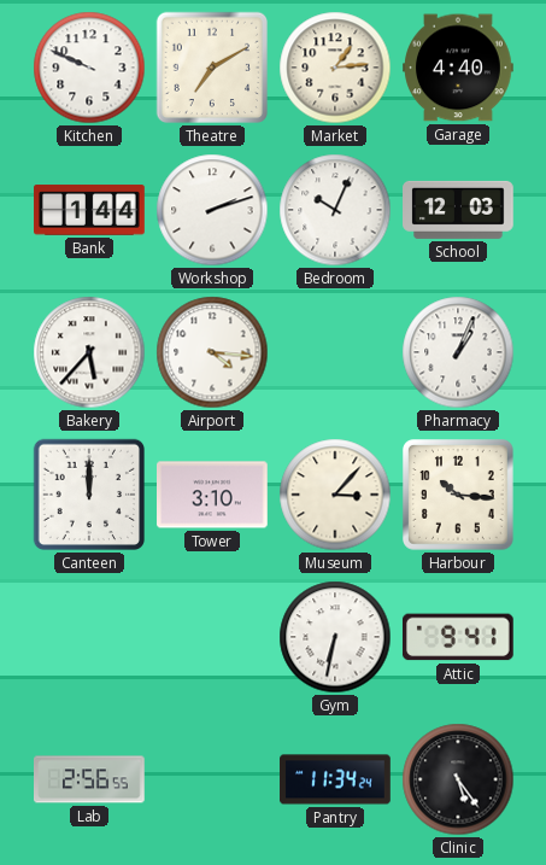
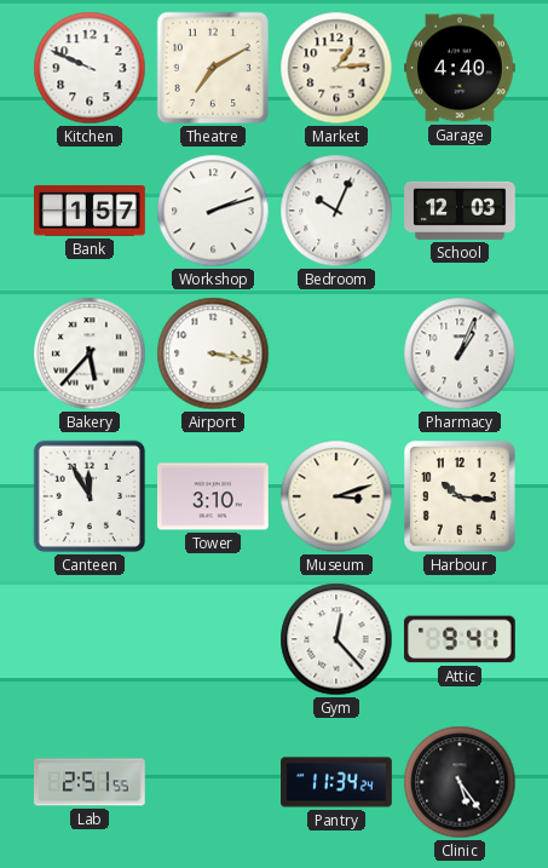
Bank: 1:44 -> 1:57 (90, 211)
Airport: 4:16 -> 3:17 (213, 353)
Canteen: 12:00 -> 11:55 (90, 496)
Museum: 3:07 -> 3:12 (336, 496)
Gym: 6:32 -> 12:23 (336, 639)
Lab: 2:56 -> 2:51 (91, 782)
